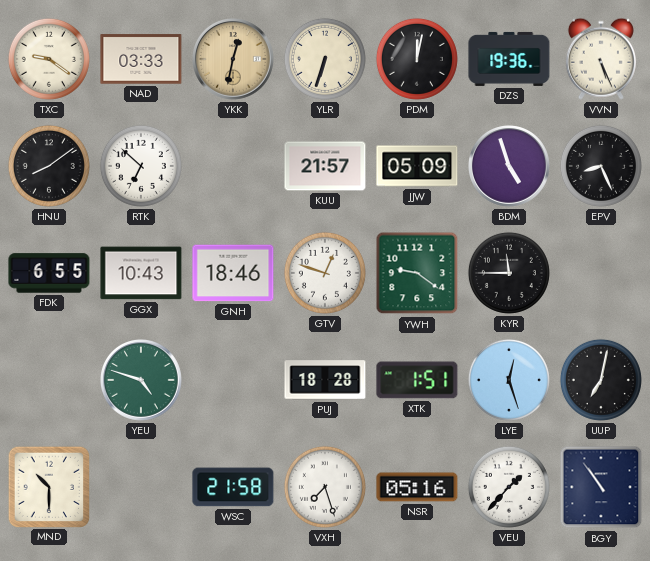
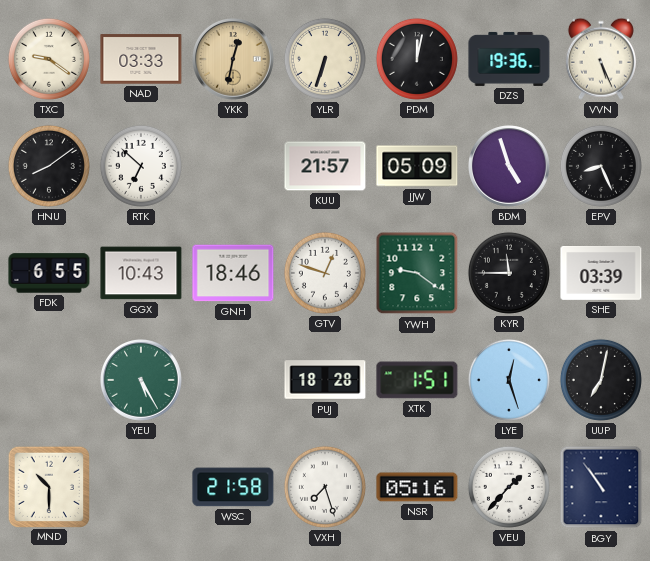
SHE: none -> 03:39 (601, 274)
YEU: 4:48 -> 5:25 (142, 381)
